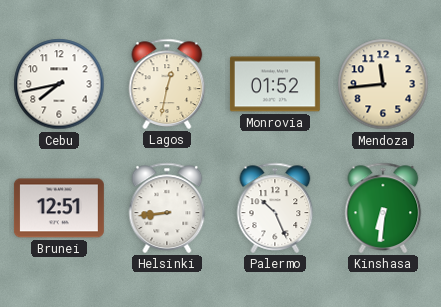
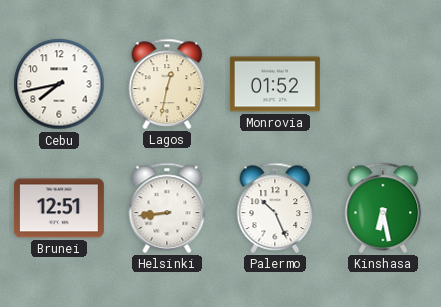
Mendoza: 11:44 -> none (383, 84)
Kinshasa: 6:31 -> 6:28 (383, 208)
